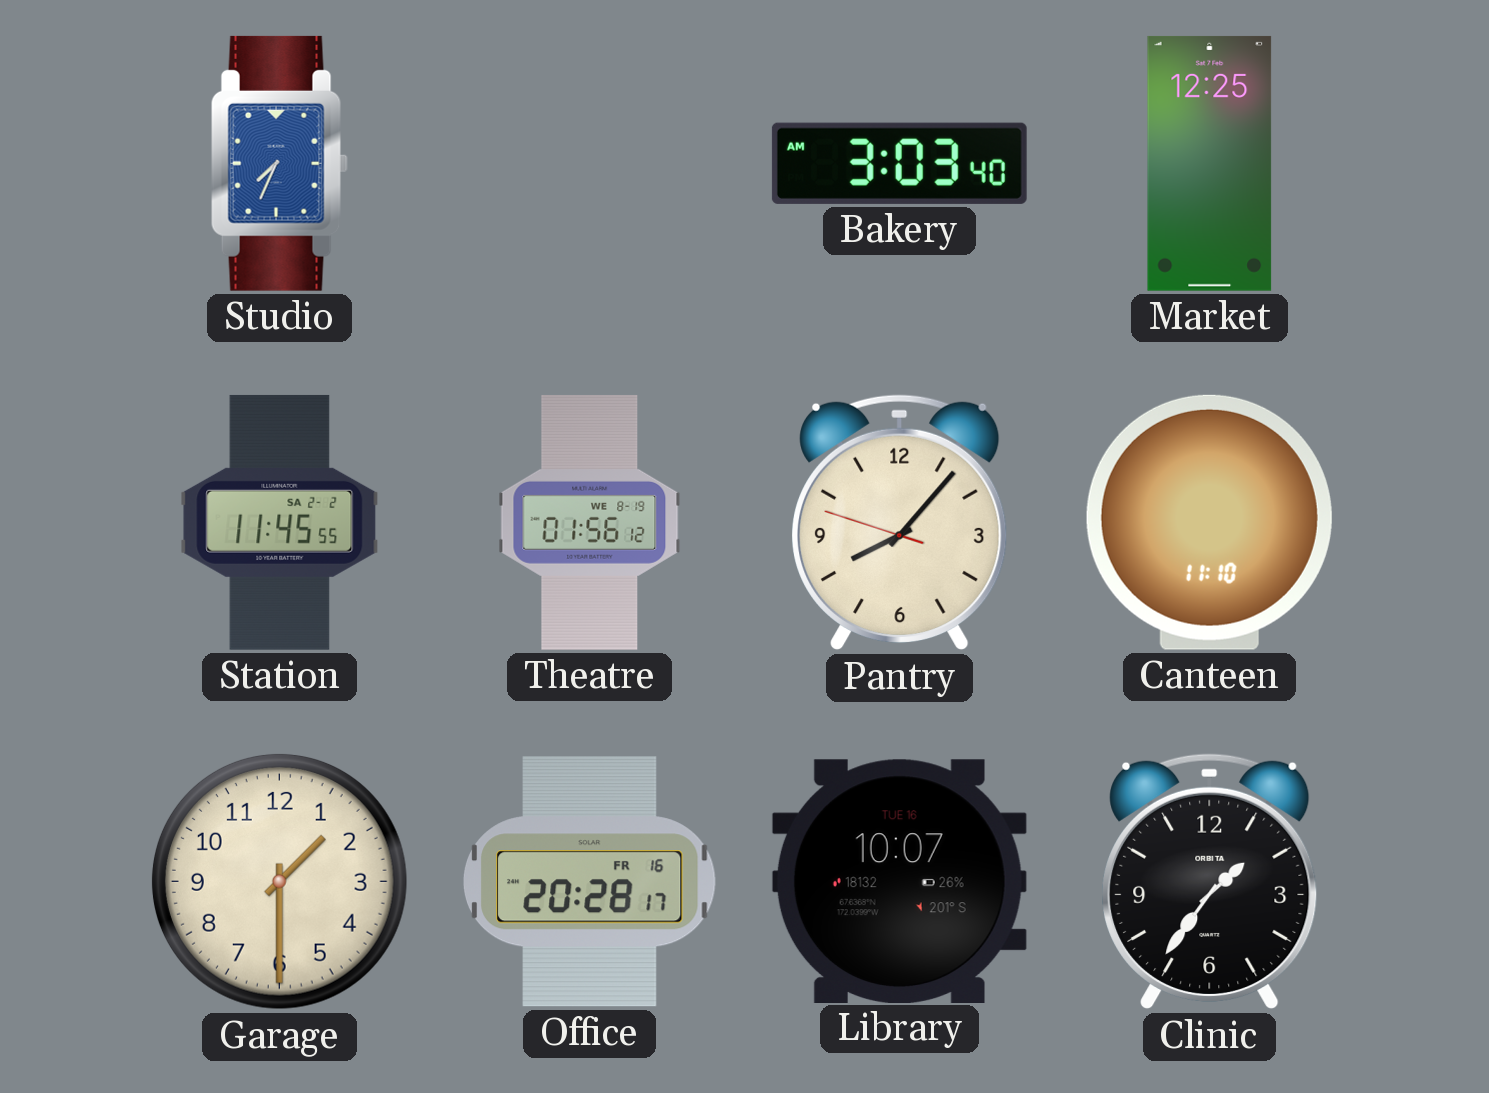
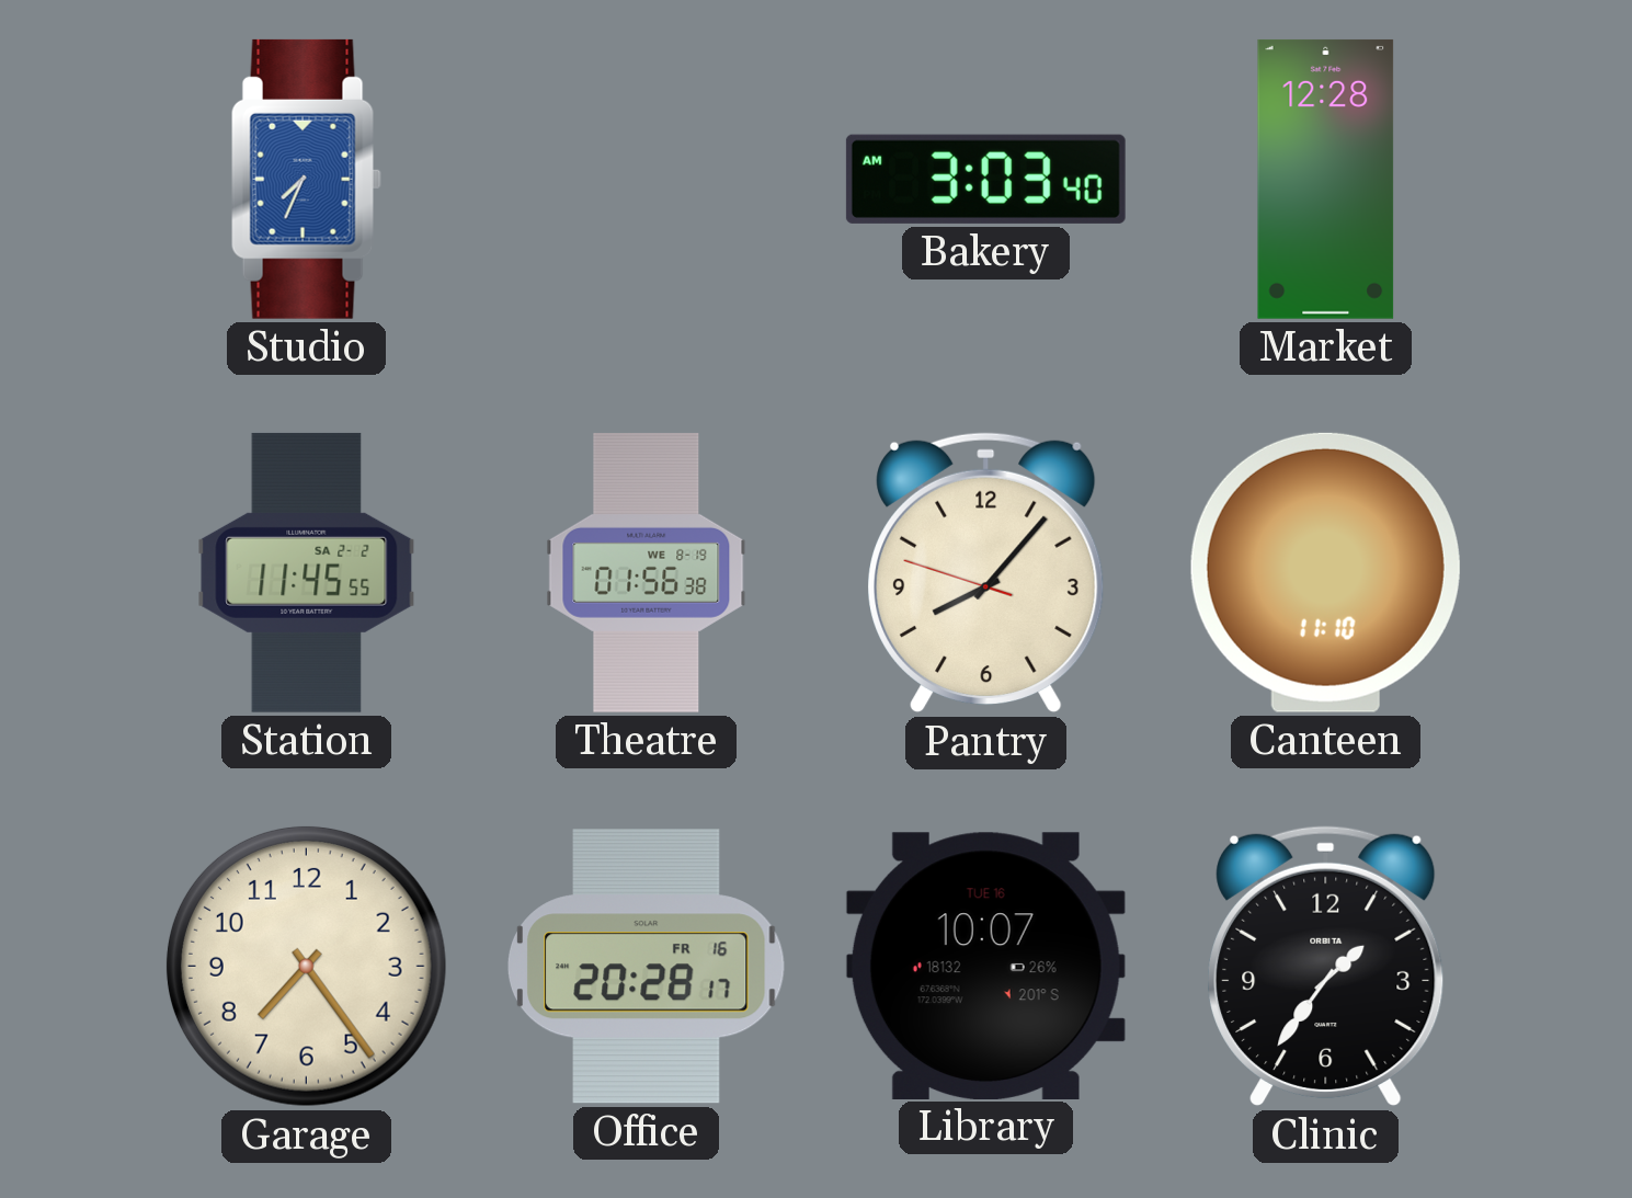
Market: 12:25 -> 12:28 (1326, 179)
Theatre: 01:56:12 -> 01:56:38 (647, 572)
Garage: 1:30 -> 7:24 (306, 966)
